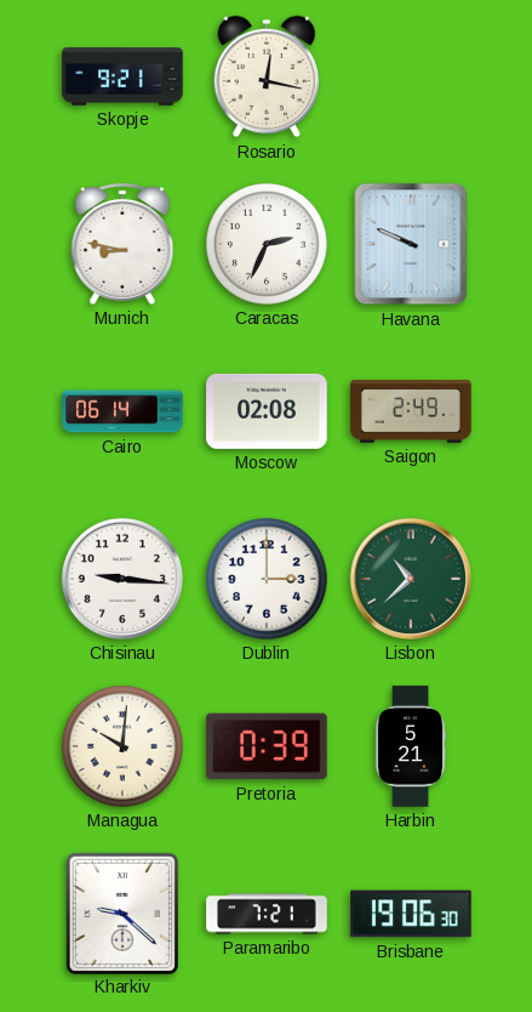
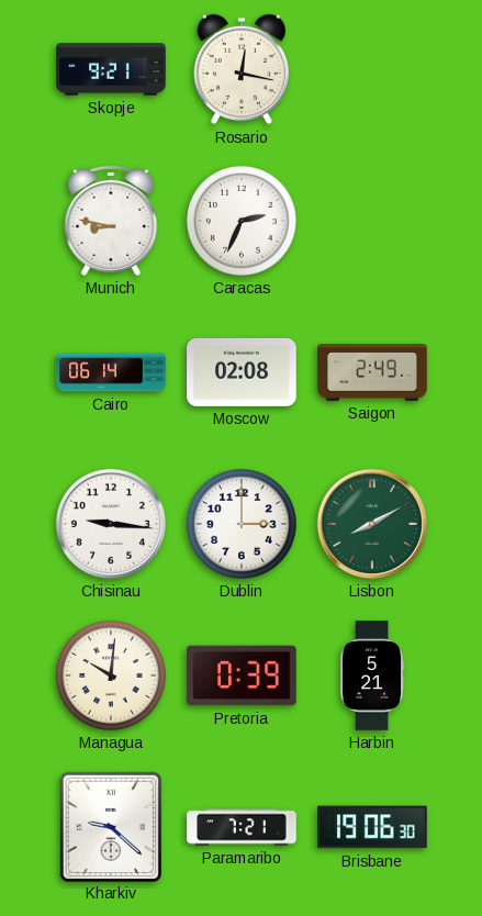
Havana: 9:49 -> none (411, 244)
Lisbon: 10:38 -> 8:10 (372, 524)
